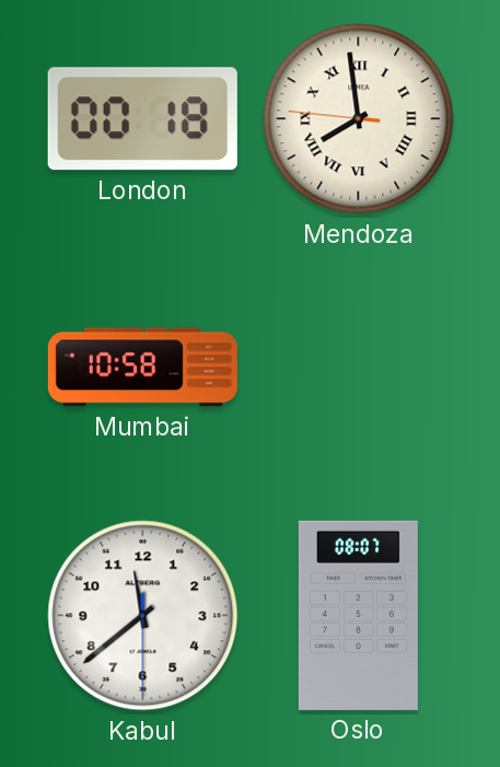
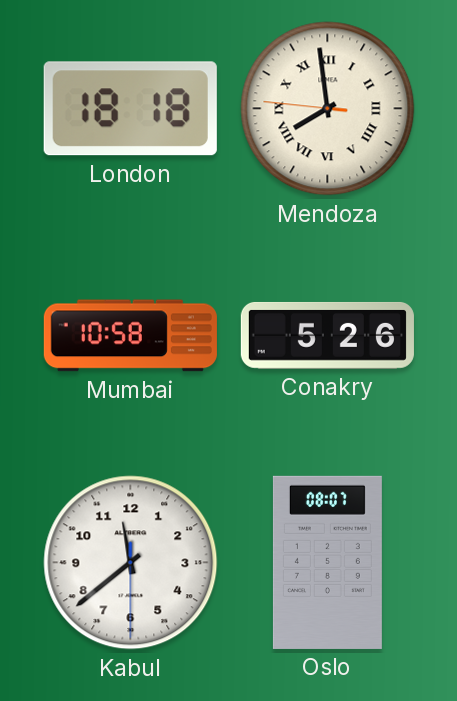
London: 00:18 -> 18:18 (130, 109)
Conakry: none -> 5:26 (327, 335)
